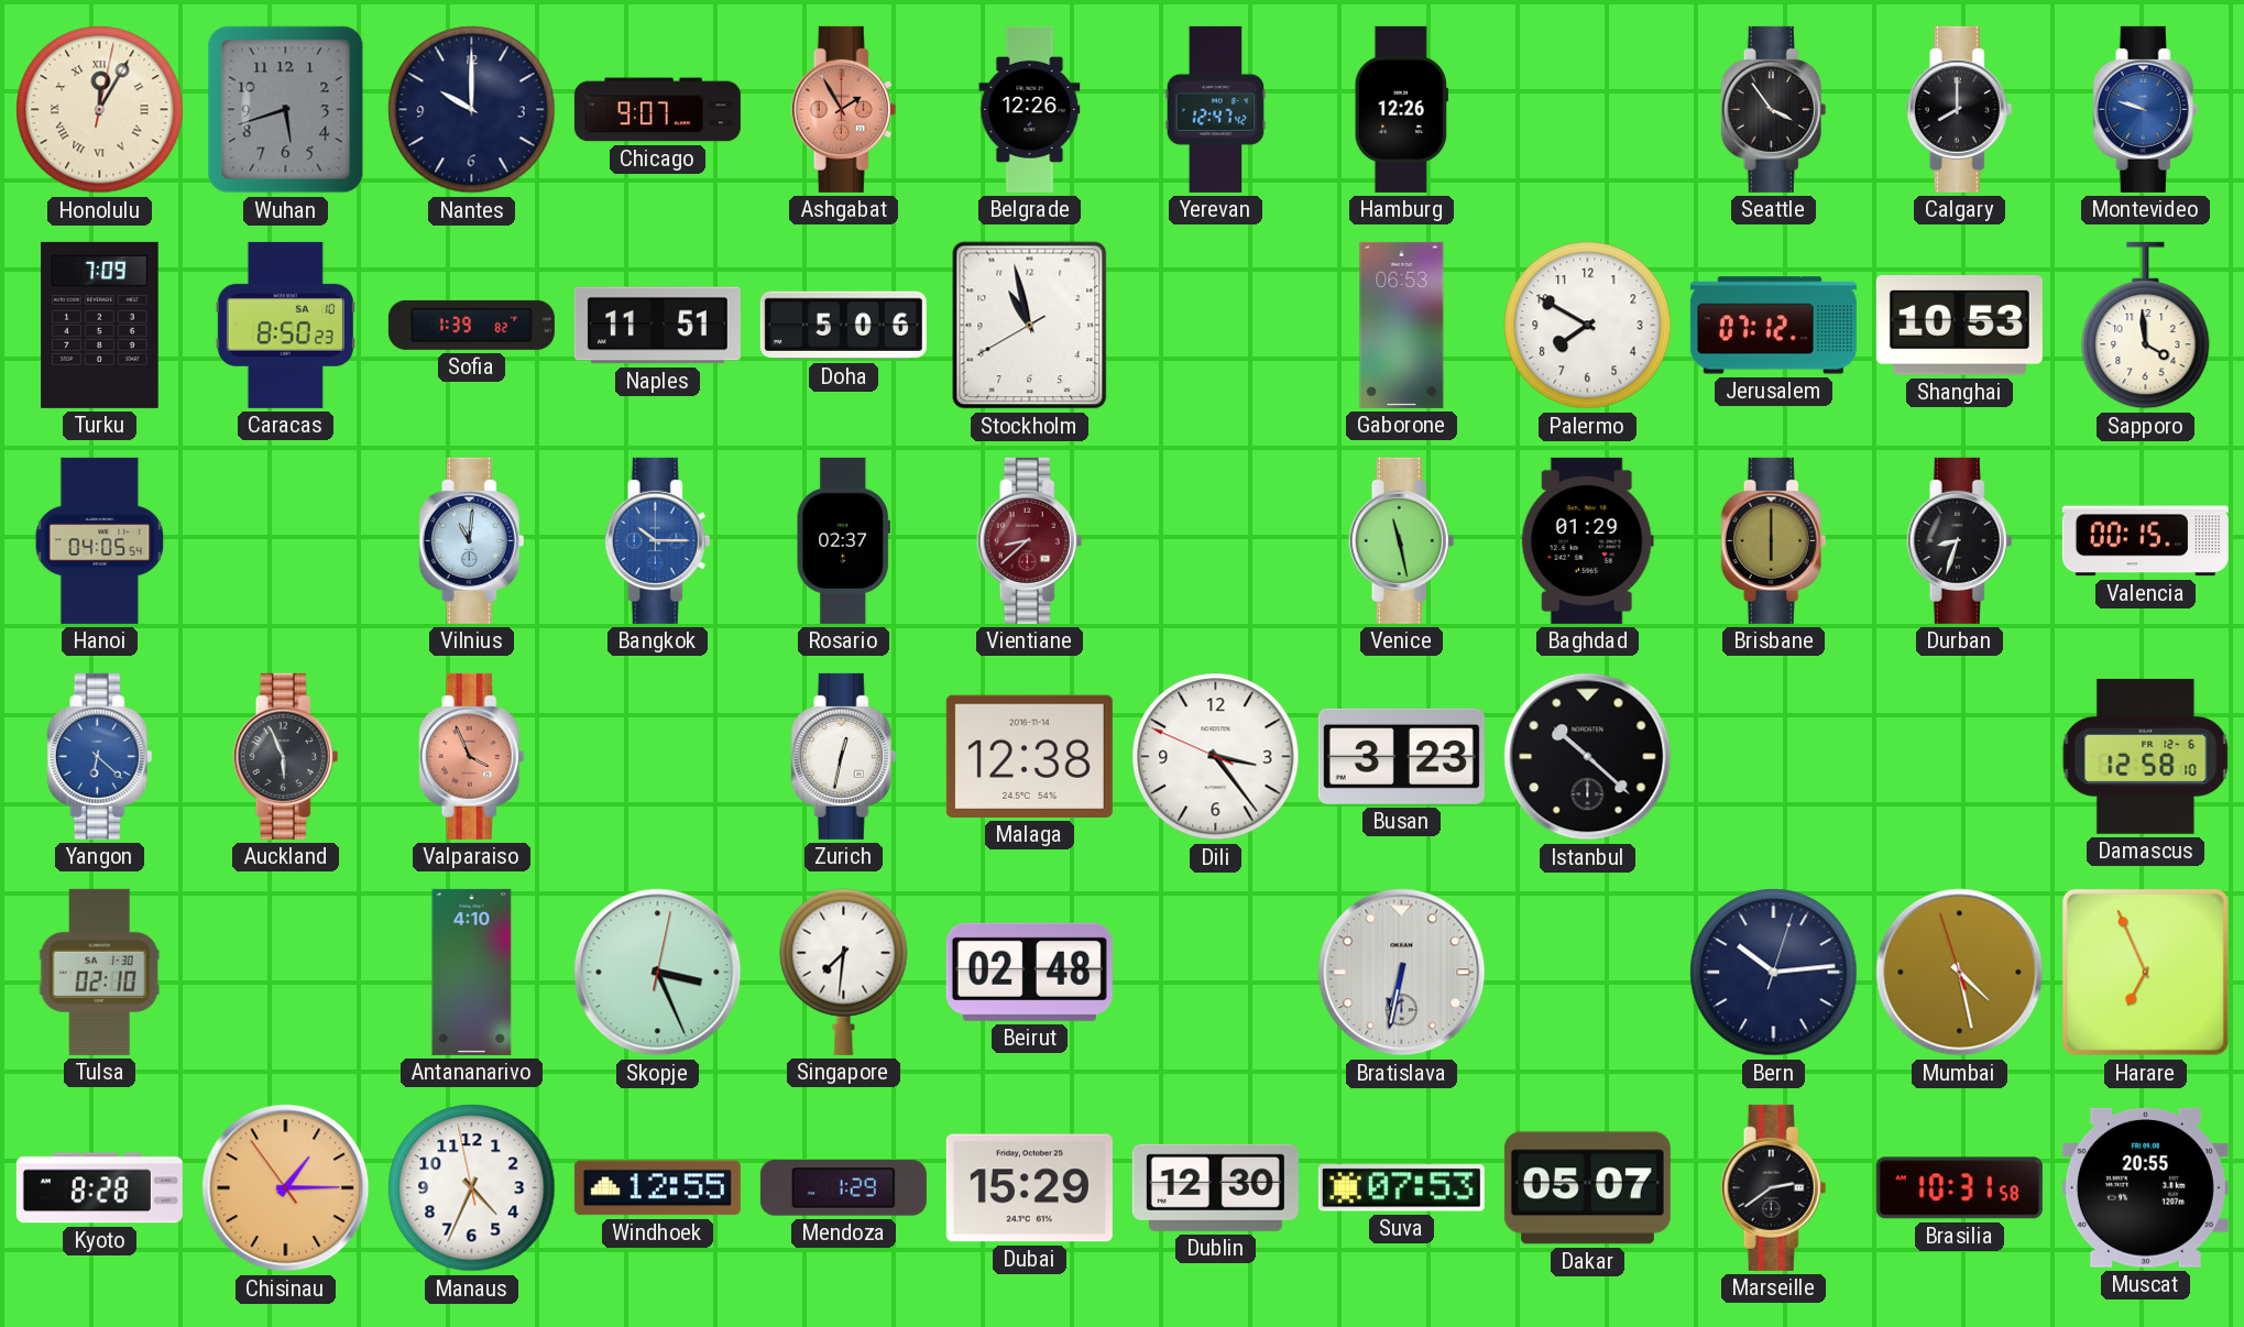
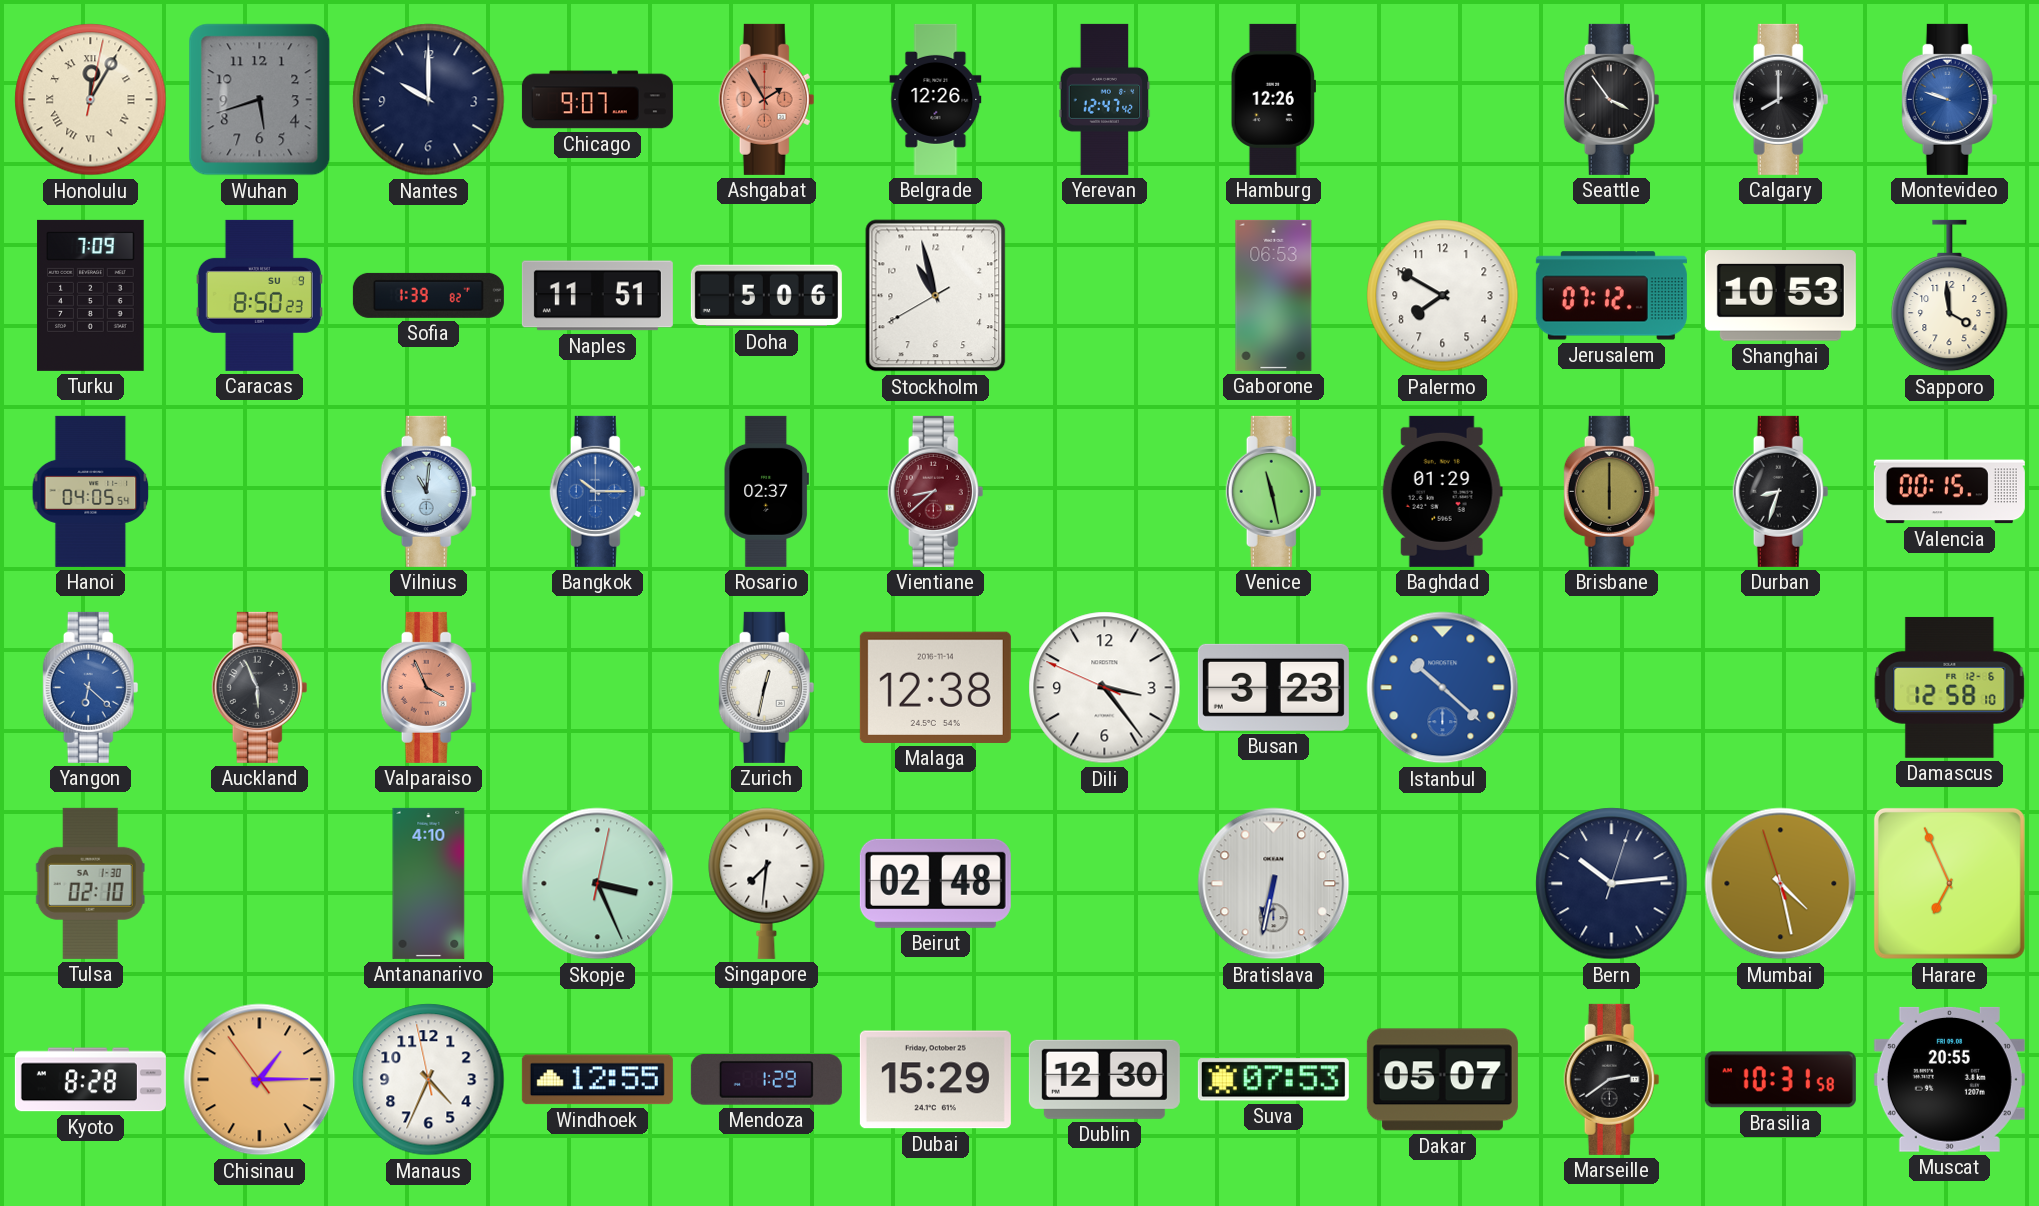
Caracas date: SA 10 -> SU 9 (259, 295)
Istanbul dial: black -> blue (1443, 688)
